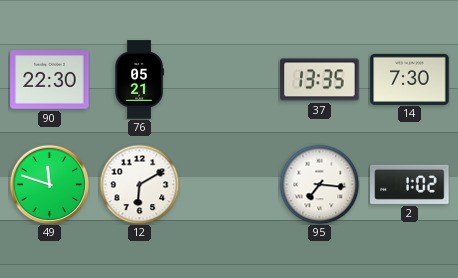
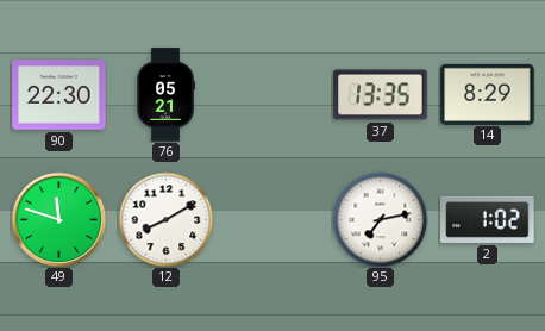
14: 7:30 -> 8:29 (488, 94)
12: 6:10 -> 8:10 (165, 219)
95: 7:16 -> 7:13 (380, 219)
